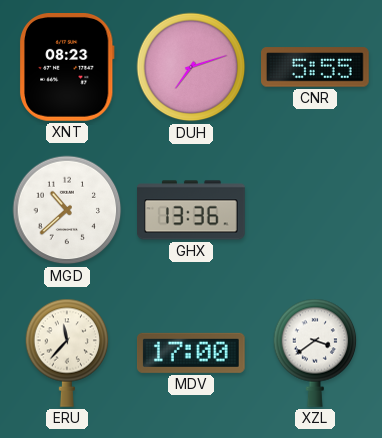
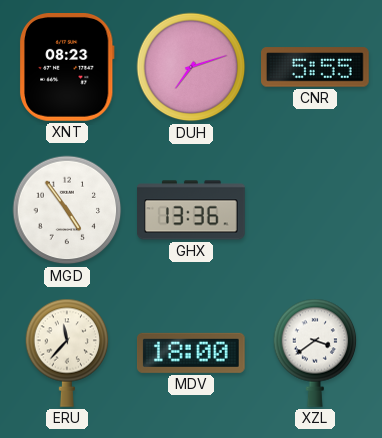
MGD: 10:38 -> 4:54 (67, 210)
MDV: 17:00 -> 18:00 (191, 353)
